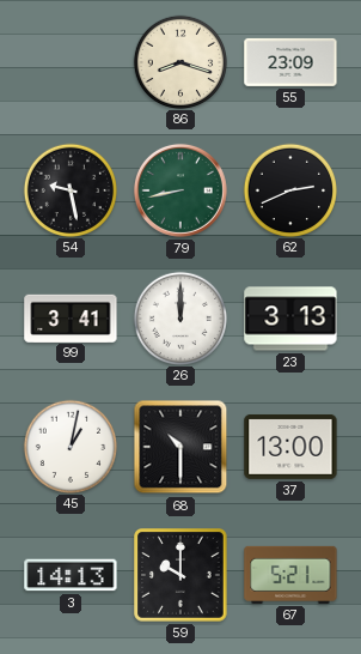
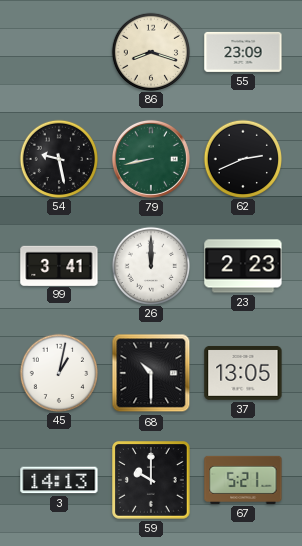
23: 3:13 -> 2:23 (243, 266)
37: 13:00 -> 13:05 (243, 373)
